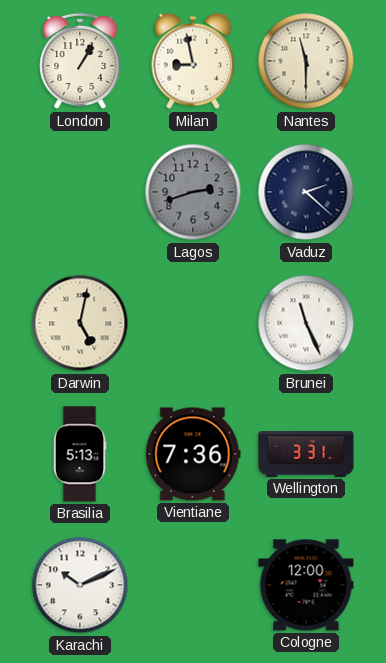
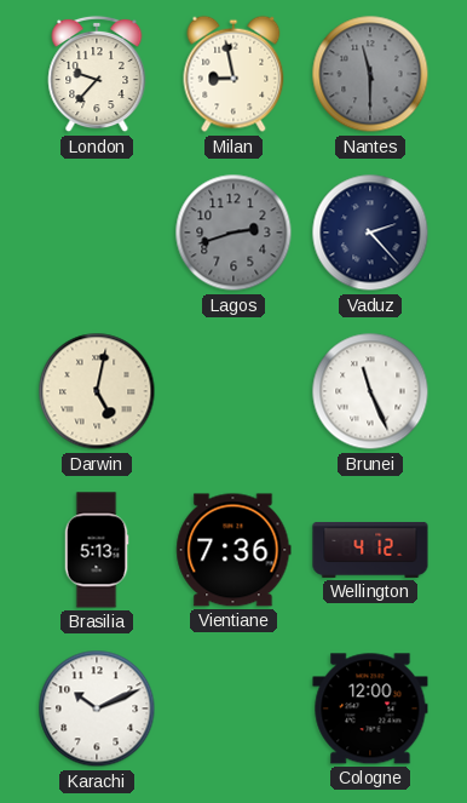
London: 1:05 -> 9:37 (97, 74)
Nantes dial: cream -> grey (370, 74)
Vaduz: 2:22 -> 2:23 (370, 233)
Wellington: 3:31 -> 4:12 (370, 550)
